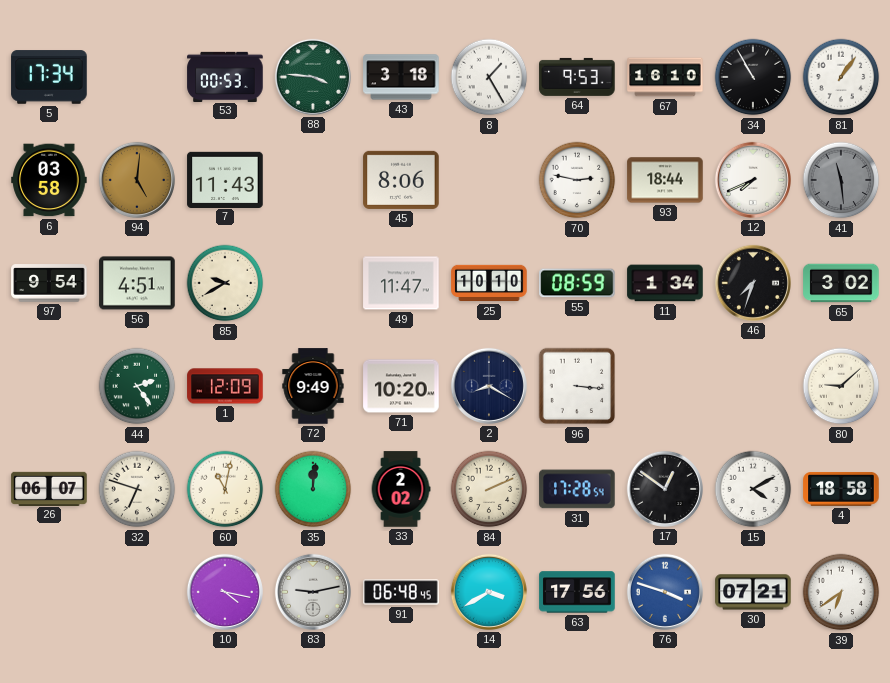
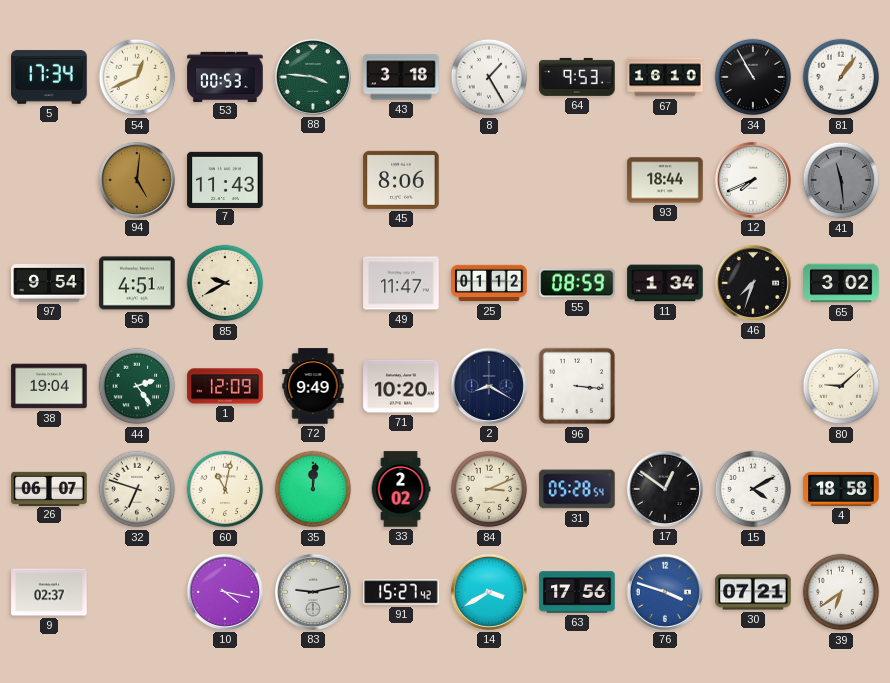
54: none -> 12:41 (137, 77)
6: 03:58 -> none (49, 180)
70: 2:47 -> none (577, 180)
25: 10:10 -> 01:12 (489, 283)
38: none -> 19:04 (49, 386)
84: 2:11 -> 3:11 (489, 489)
31: 17:28 -> 05:28 (577, 489)
9: none -> 02:37 (49, 592)
91: 06:48 -> 15:27 (401, 592)
